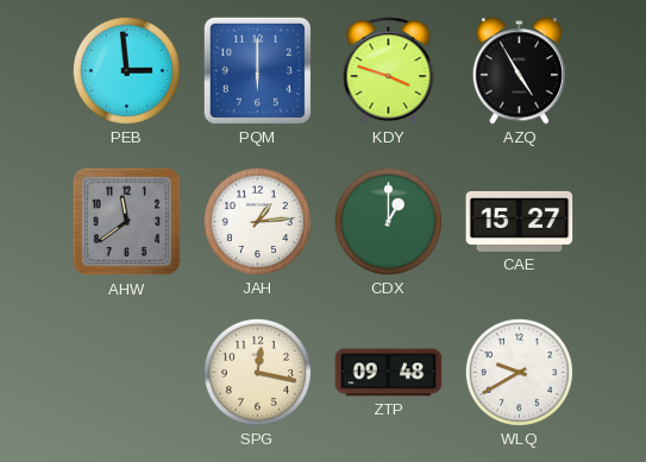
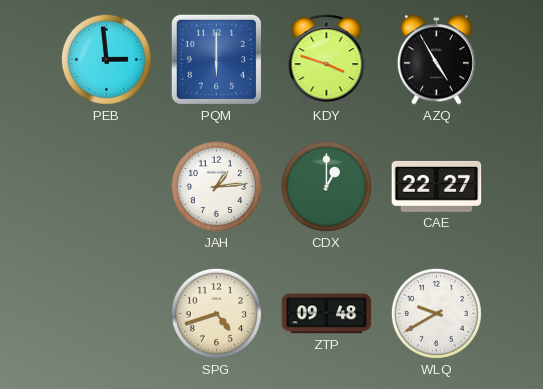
AHW: 11:39 -> none (127, 222)
CAE: 15:27 -> 22:27 (437, 186)
SPG: 12:17 -> 4:42 (216, 313)
